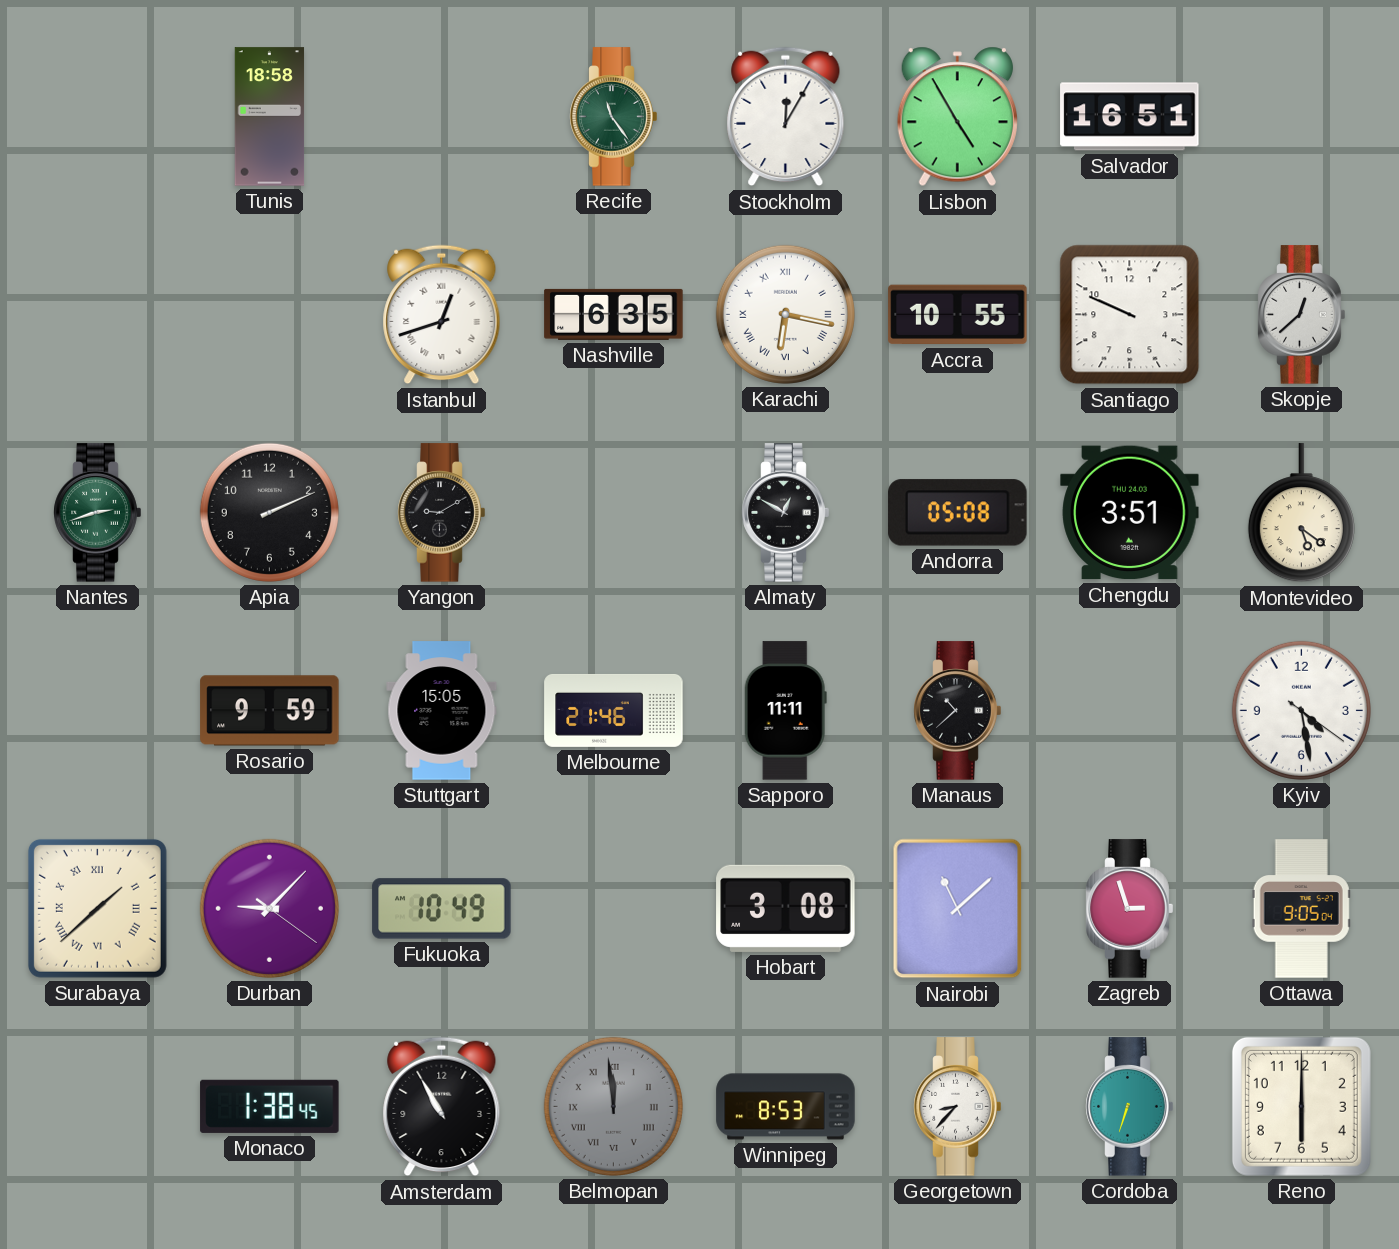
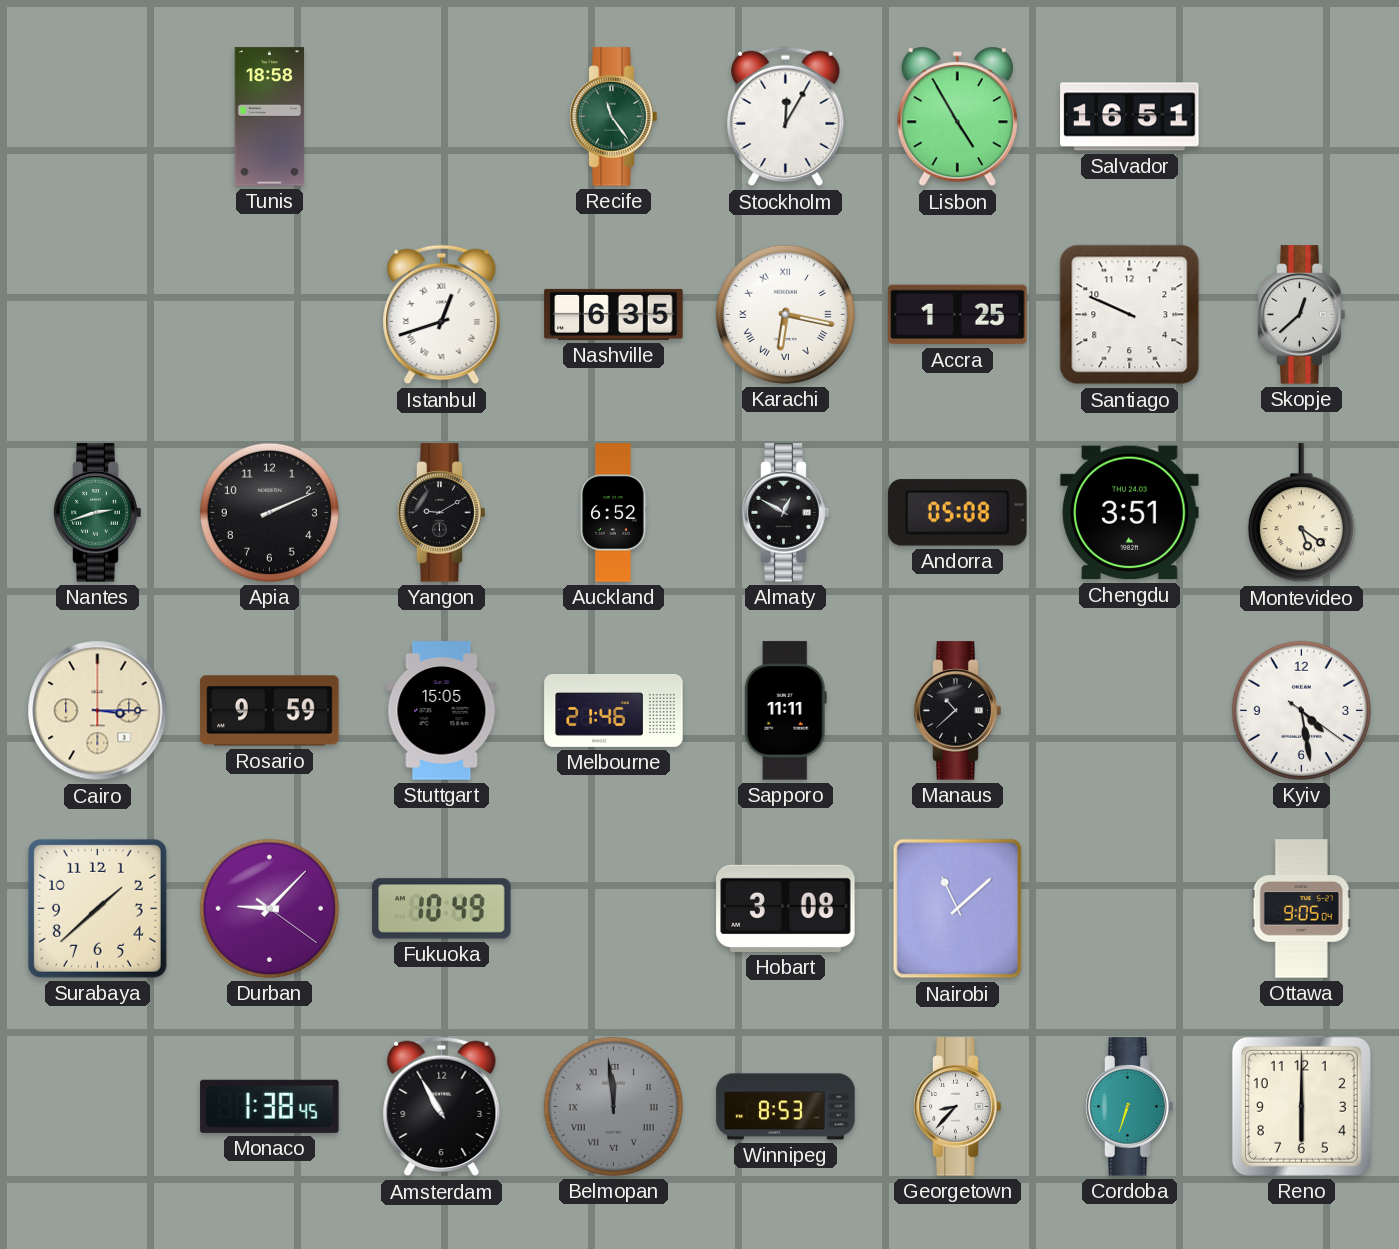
Accra: 10:55 -> 1:25 (958, 315)
Auckland: none -> 6:52 (613, 513)
Cairo: none -> 3:15 (98, 711)
Surabaya numerals: Roman -> Arabic (97, 908)
Zagreb: 2:57 -> none (1130, 909)
